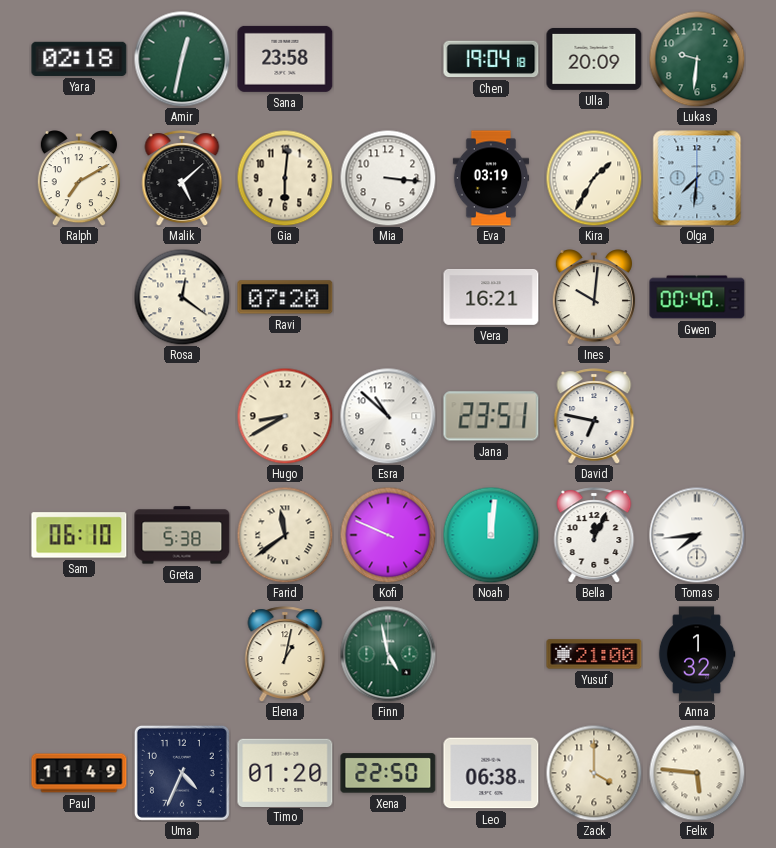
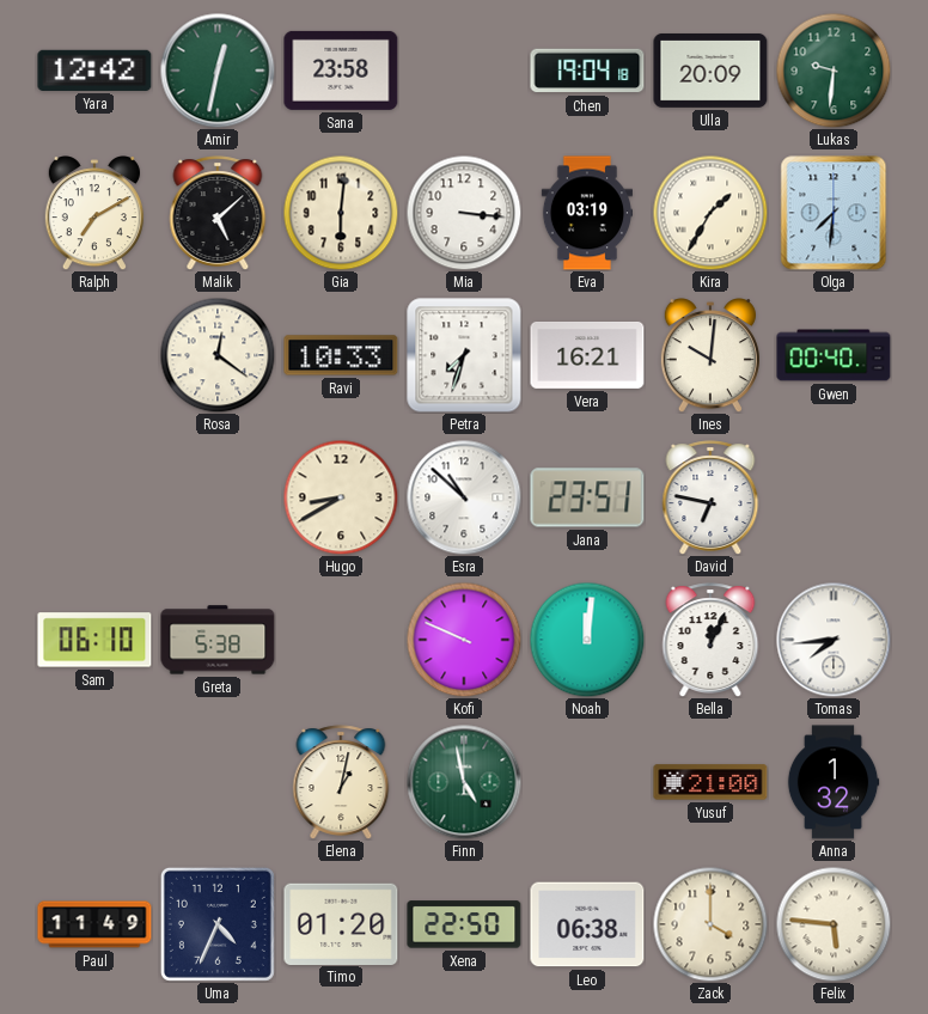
Yara: 02:18 -> 12:42 (94, 71)
Ravi: 07:20 -> 10:33 (341, 355)
Petra: none -> 7:33 (464, 355)
Farid: 11:39 -> none (285, 535)
